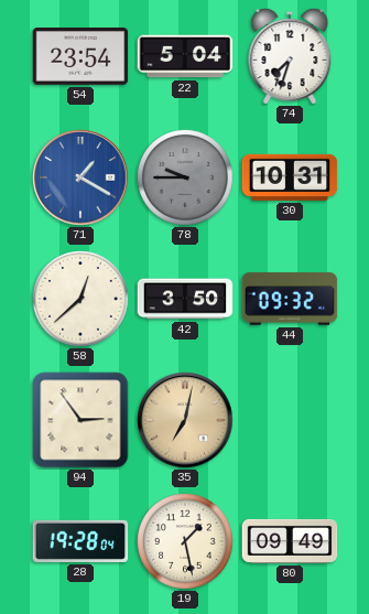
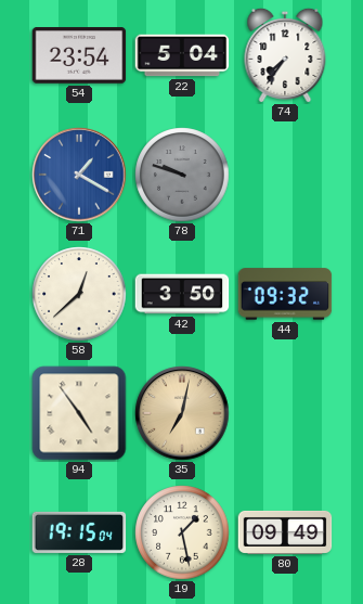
74: 7:33 -> 7:36 (285, 54)
78: 9:45 -> 9:48 (182, 175)
30: 10:31 -> none (290, 177)
94: 2:54 -> 4:54 (79, 413)
28: 19:28 -> 19:15 (79, 532)
